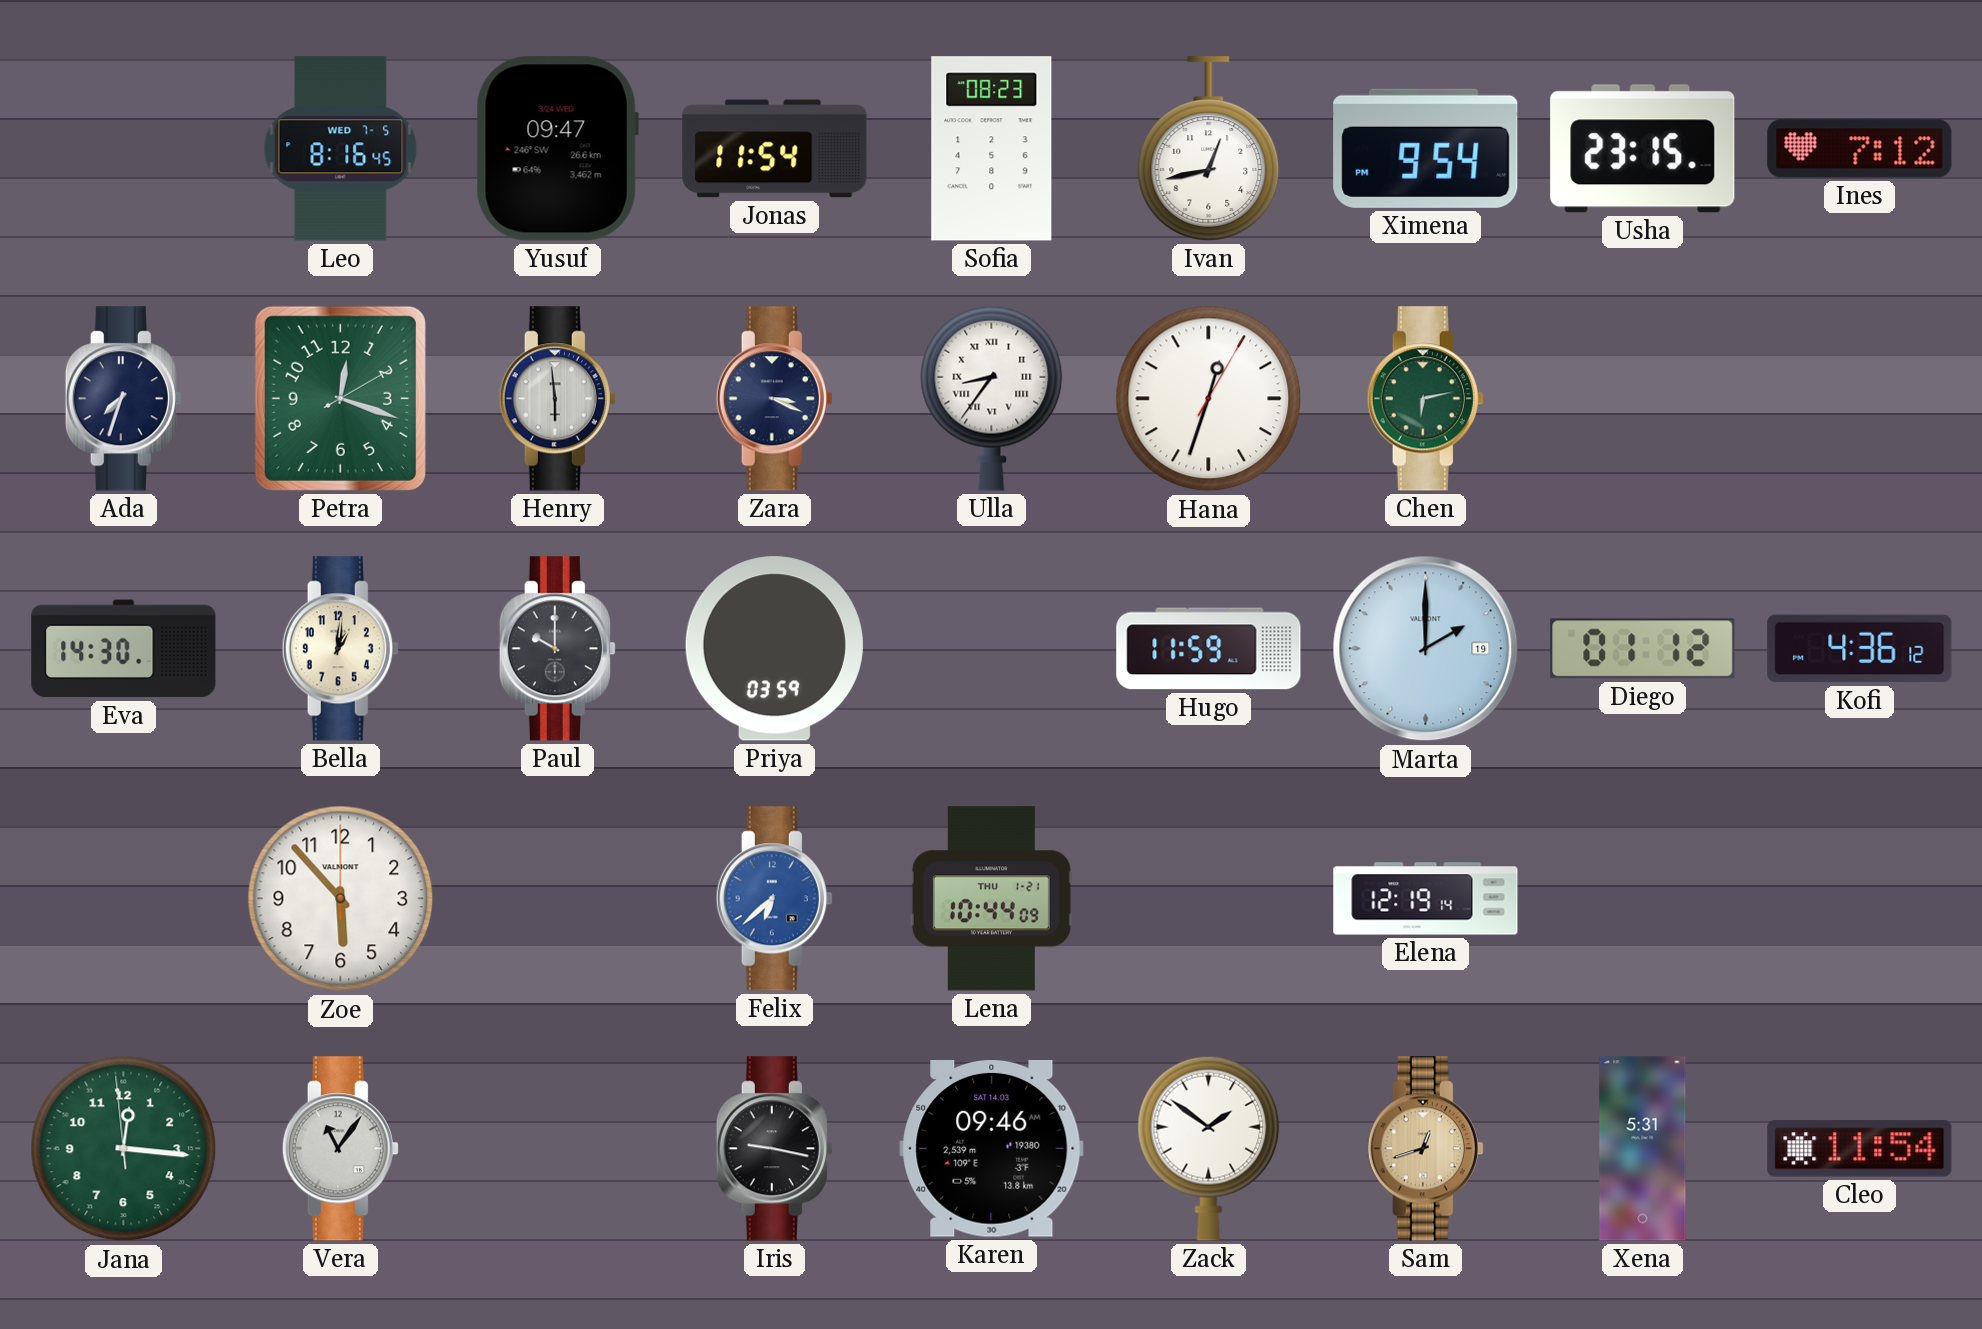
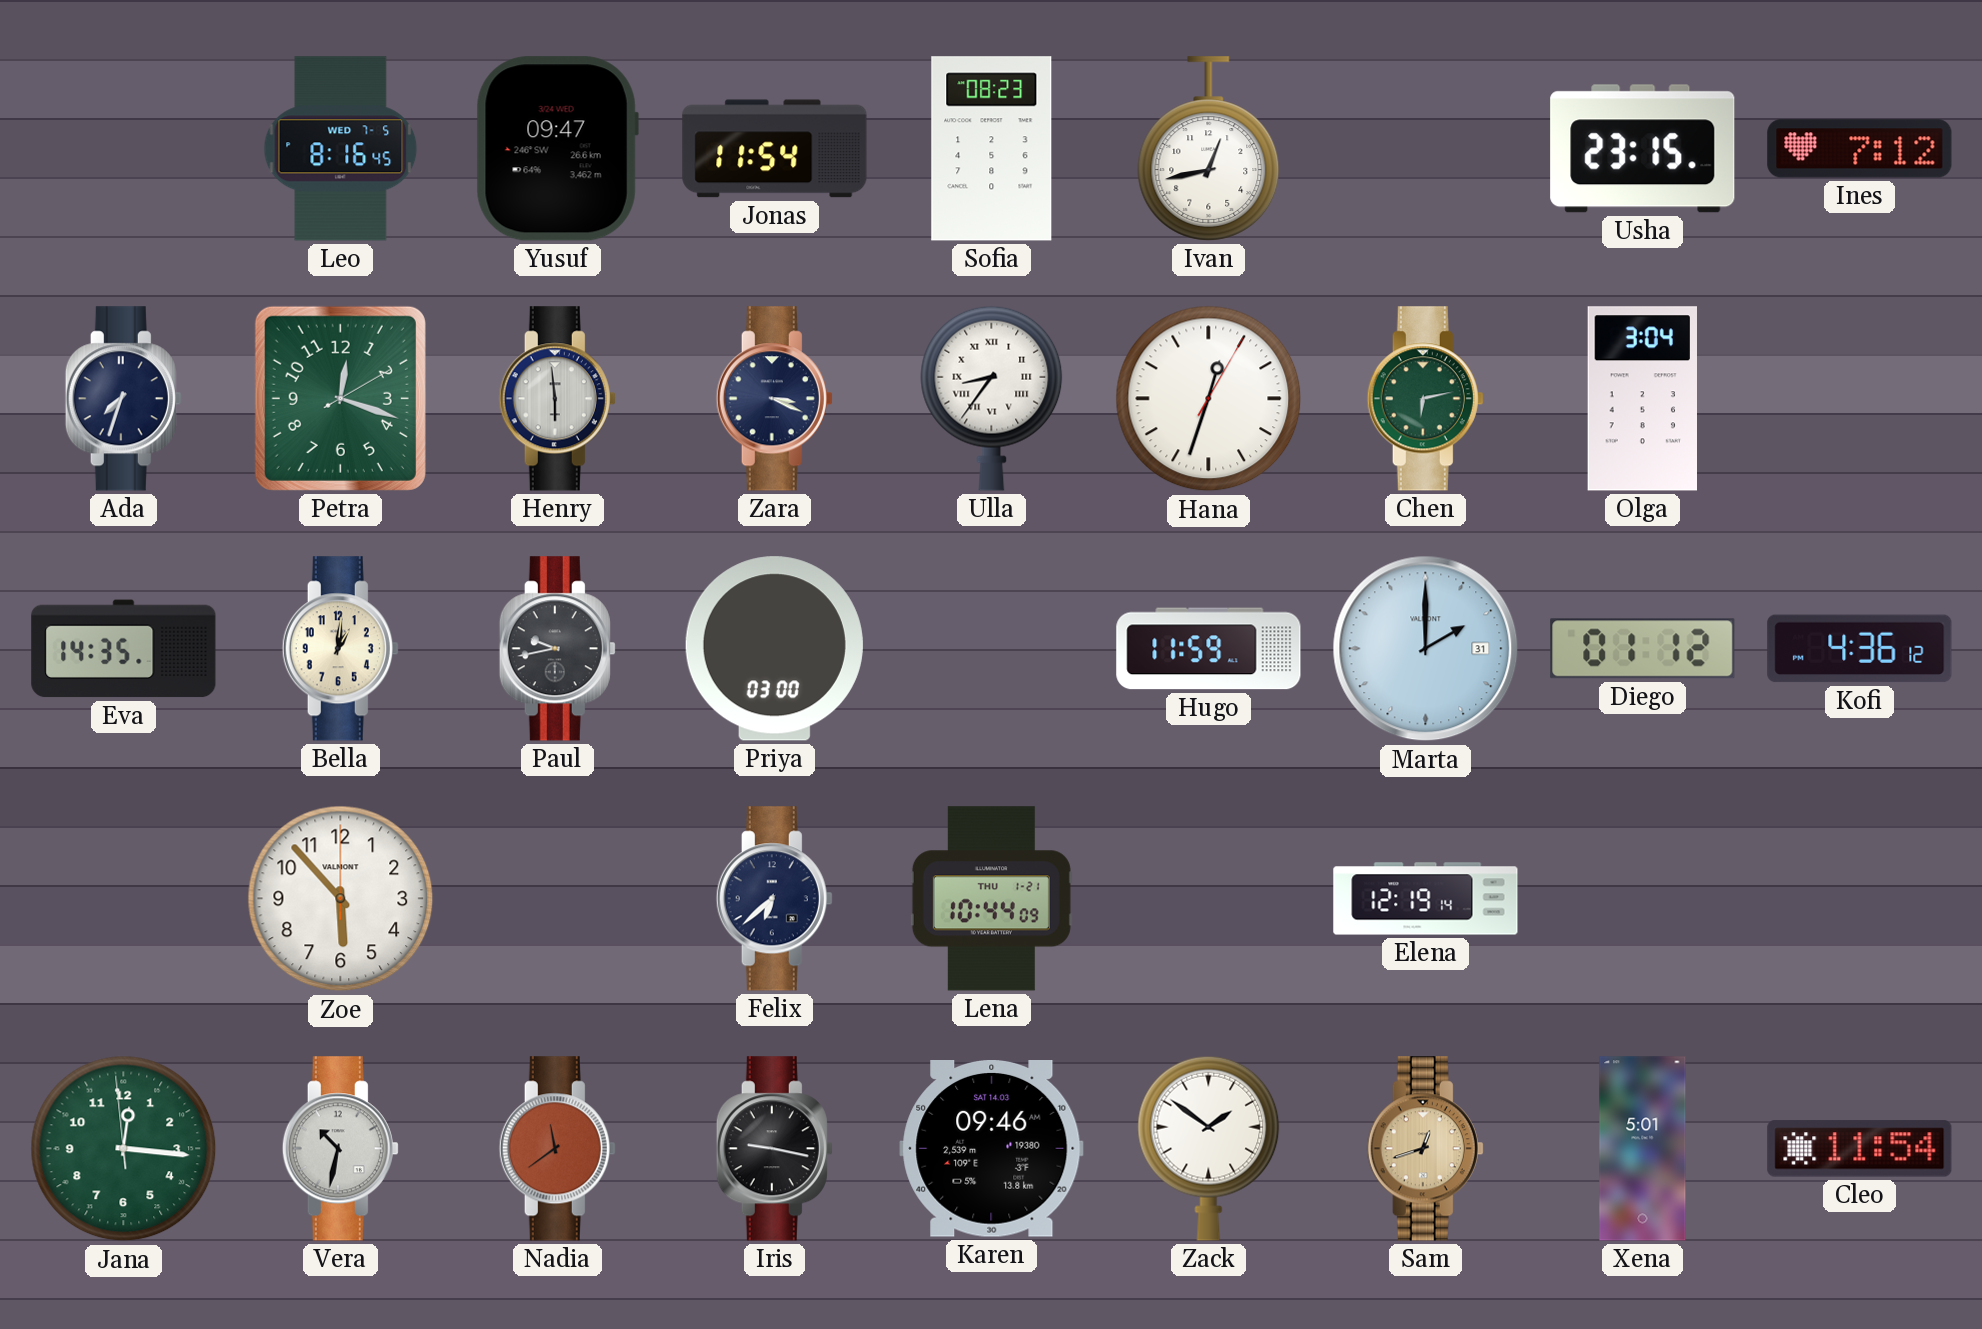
Ximena: 9:54 -> none (1426, 148)
Olga: none -> 3:04 (1642, 399)
Eva: 14:30 -> 14:35 (124, 649)
Paul: 10:00 -> 9:43 (557, 649)
Priya: 03:59 -> 03:00 (774, 649)
Marta date: 19 -> 31 (1426, 649)
Felix dial: blue -> navy (774, 899)
Vera: 11:06 -> 10:32 (340, 1149)
Nadia: none -> 11:39 (557, 1149)
Xena: 5:31 -> 5:01 (1643, 1149)
